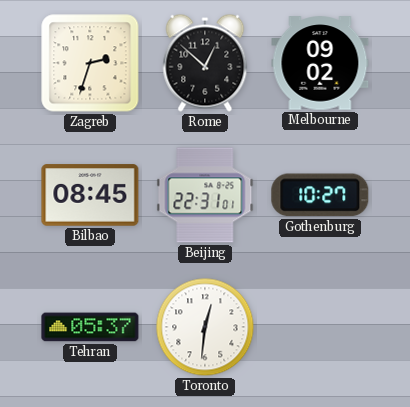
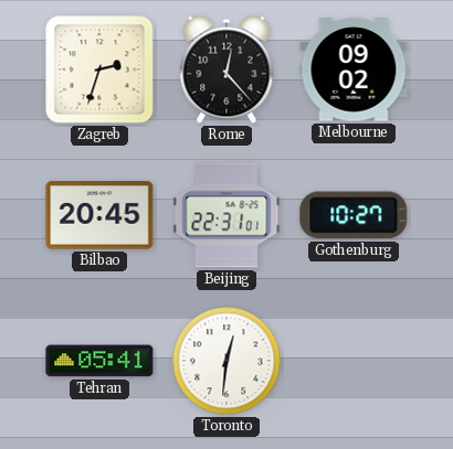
Rome: 12:52 -> 12:23 (227, 70)
Bilbao: 08:45 -> 20:45 (99, 215)
Tehran: 05:37 -> 05:41 (99, 361)
